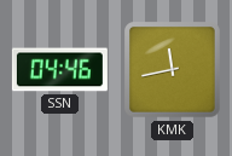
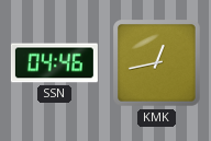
KMK: 11:43 -> 12:43 (157, 63)
